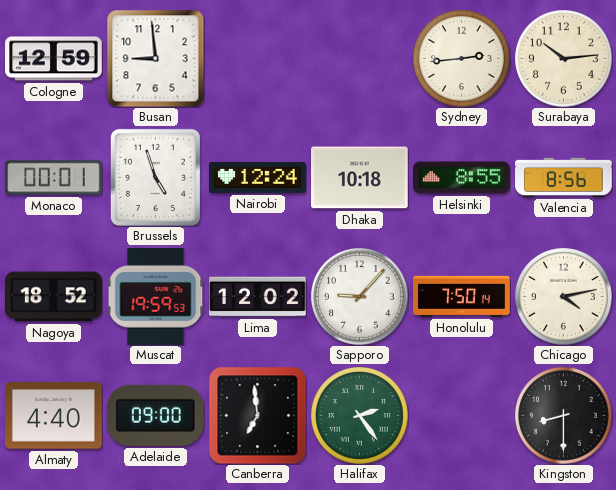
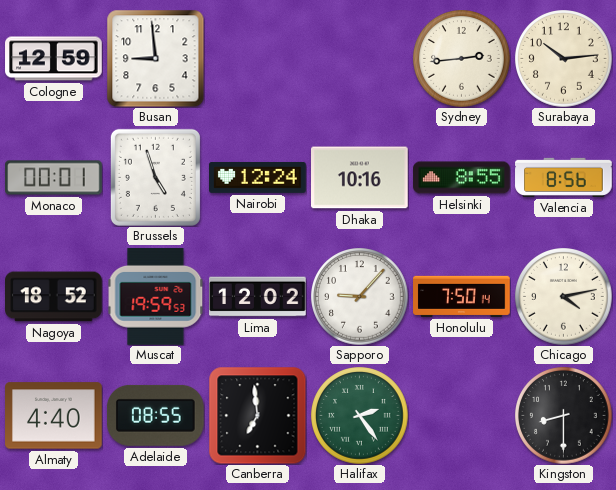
Dhaka: 10:18 -> 10:16 (360, 178)
Adelaide: 09:00 -> 08:55 (155, 415)
